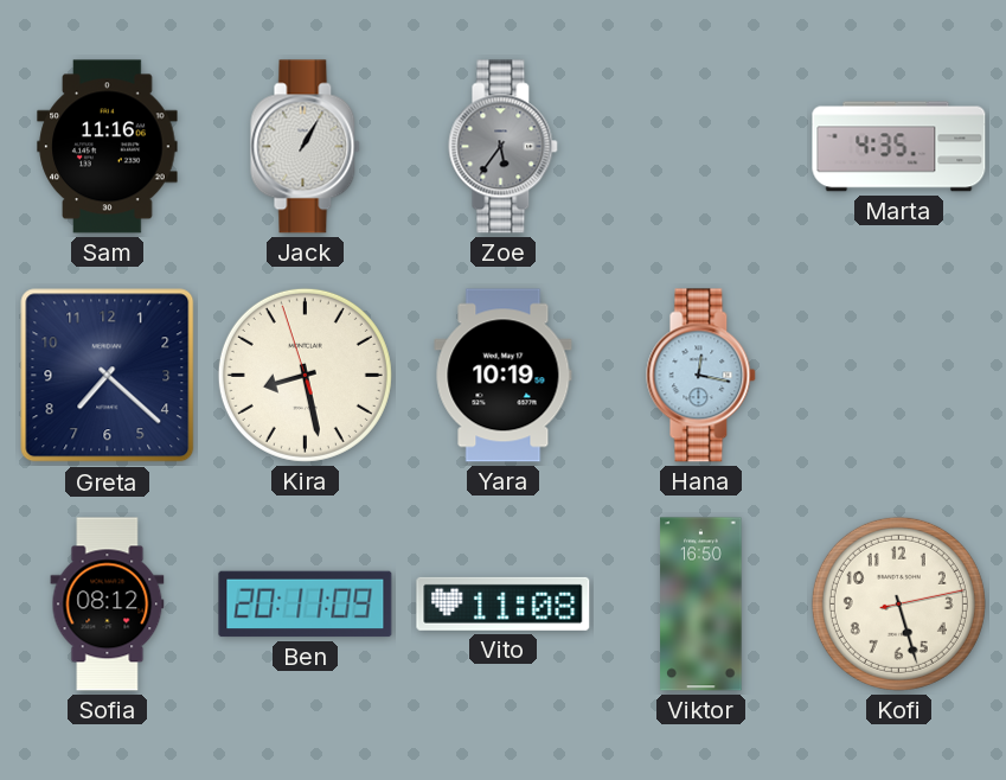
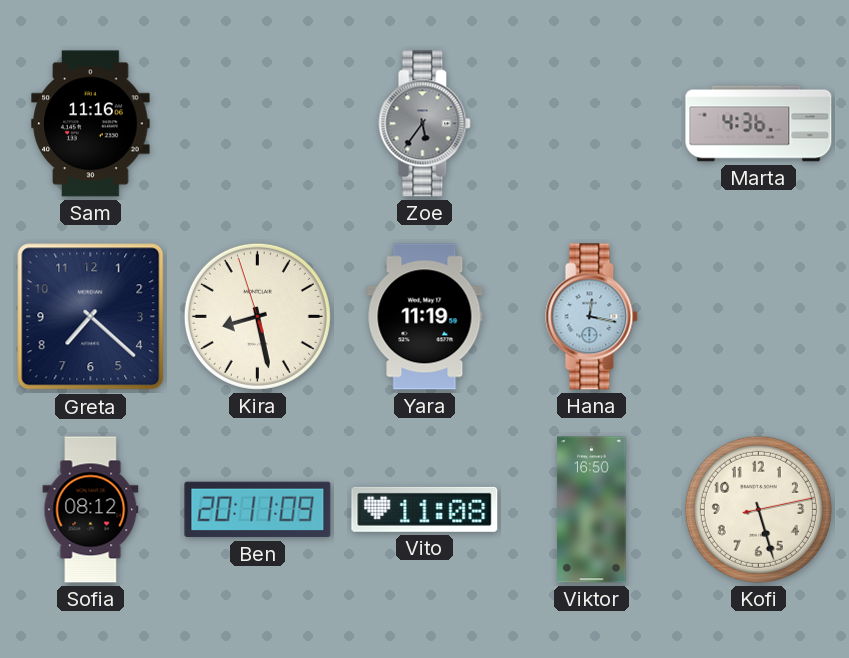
Jack: 1:05 -> none (306, 147)
Marta: 4:35 -> 4:36 (759, 124)
Yara: 10:19 -> 11:19 (425, 317)
